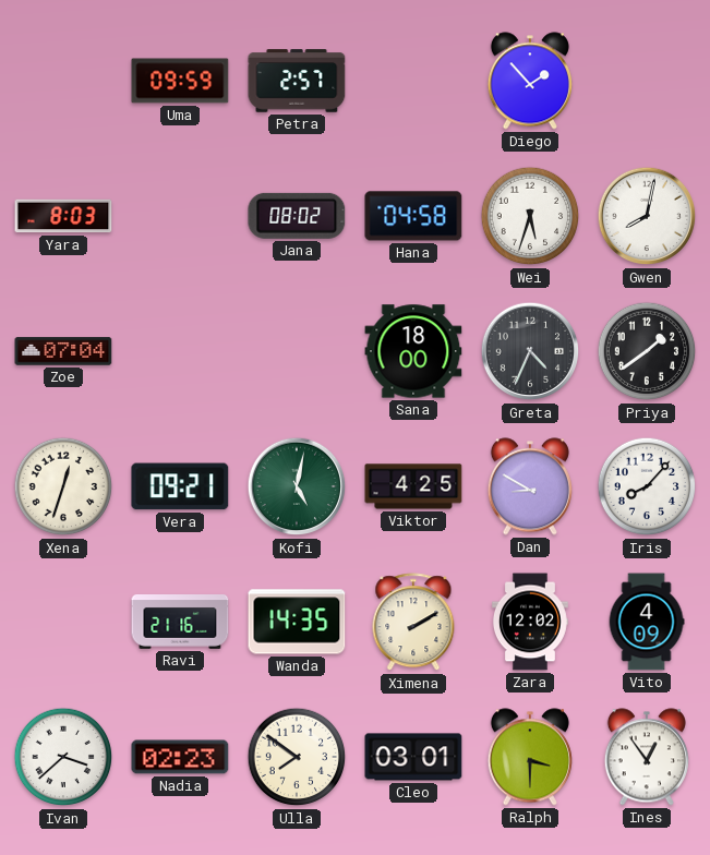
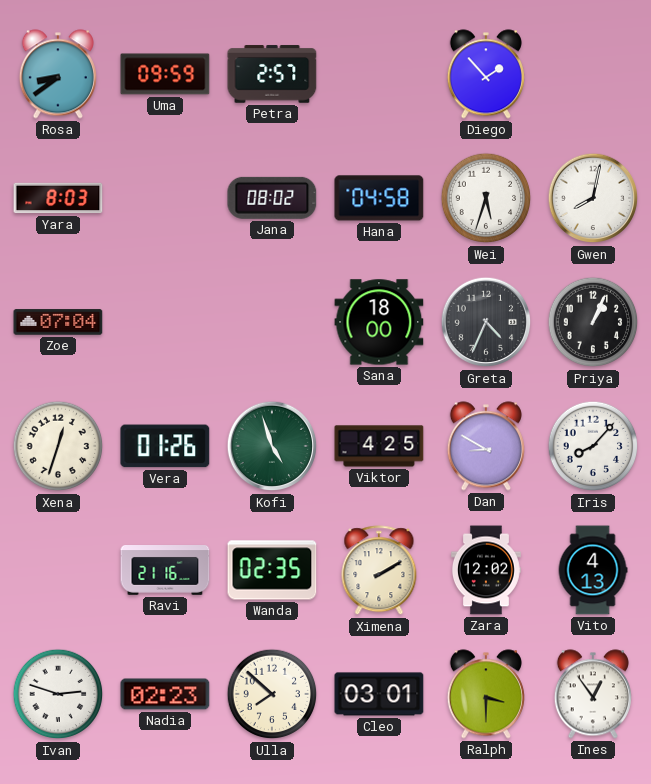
Rosa: none -> 8:39 (58, 74)
Priya: 1:39 -> 1:04 (593, 322)
Vera: 09:21 -> 01:26 (165, 446)
Kofi: 5:02 -> 4:57 (272, 446)
Wanda: 14:35 -> 02:35 (272, 570)
Vito: 4:09 -> 4:13 (593, 570)
Ivan: 3:38 -> 2:48 (58, 694)
Ulla: 7:51 -> 7:52 (272, 694)
